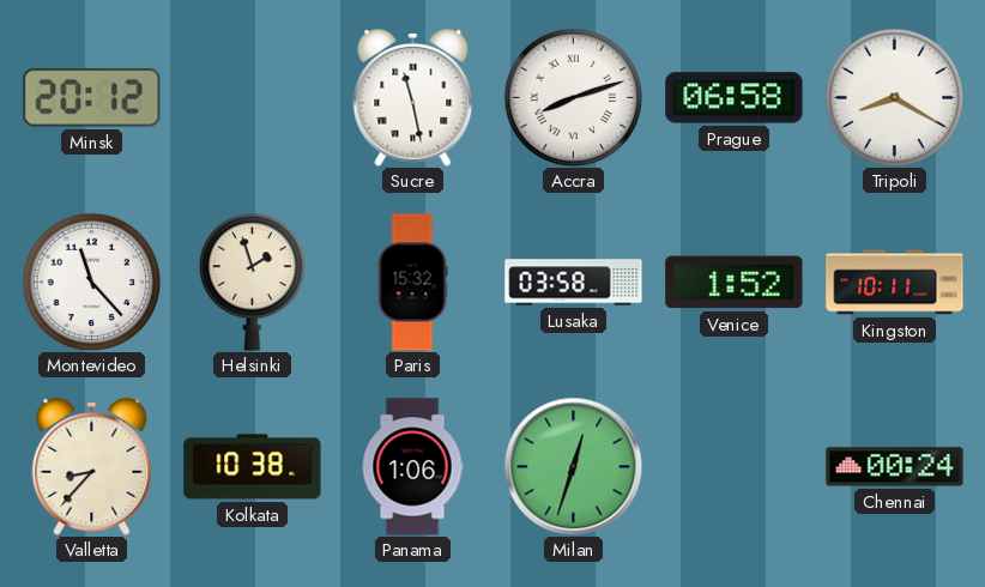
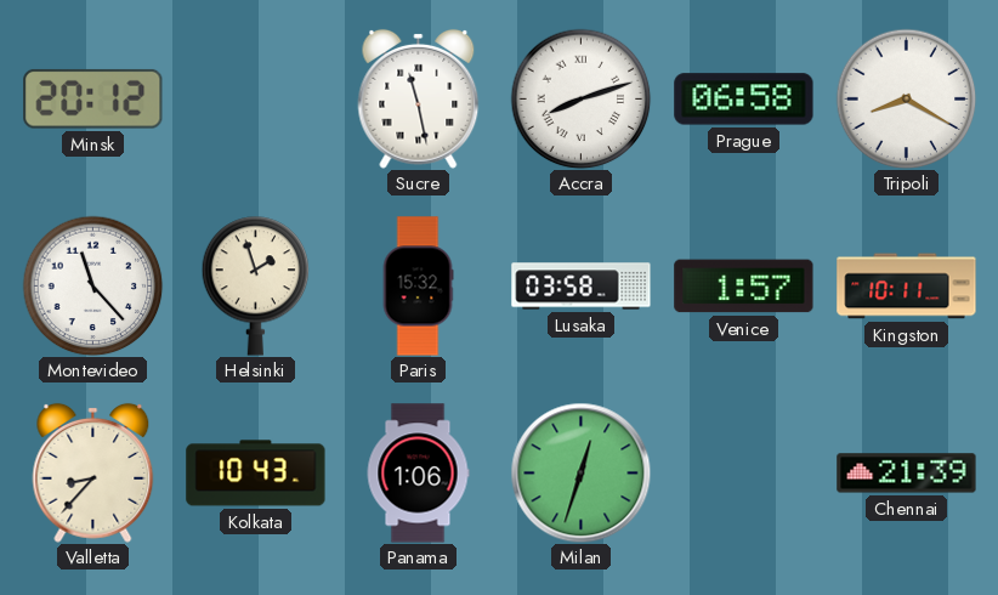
Venice: 1:52 -> 1:57 (744, 287)
Kolkata: 10:38 -> 10:43 (256, 474)
Chennai: 00:24 -> 21:39 (907, 474)
